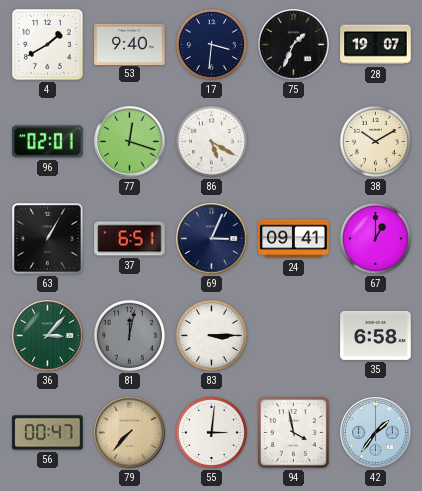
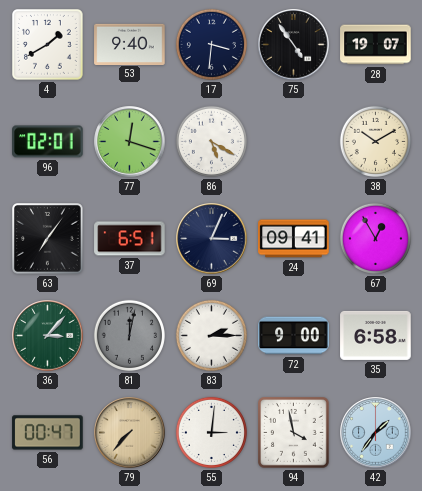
75: 1:34 -> 4:54 (294, 45)
63: 1:05 -> 7:06 (48, 239)
67: 1:00 -> 12:55 (375, 238)
83: 3:15 -> 2:15 (211, 335)
72: none -> 9:00 (294, 336)
